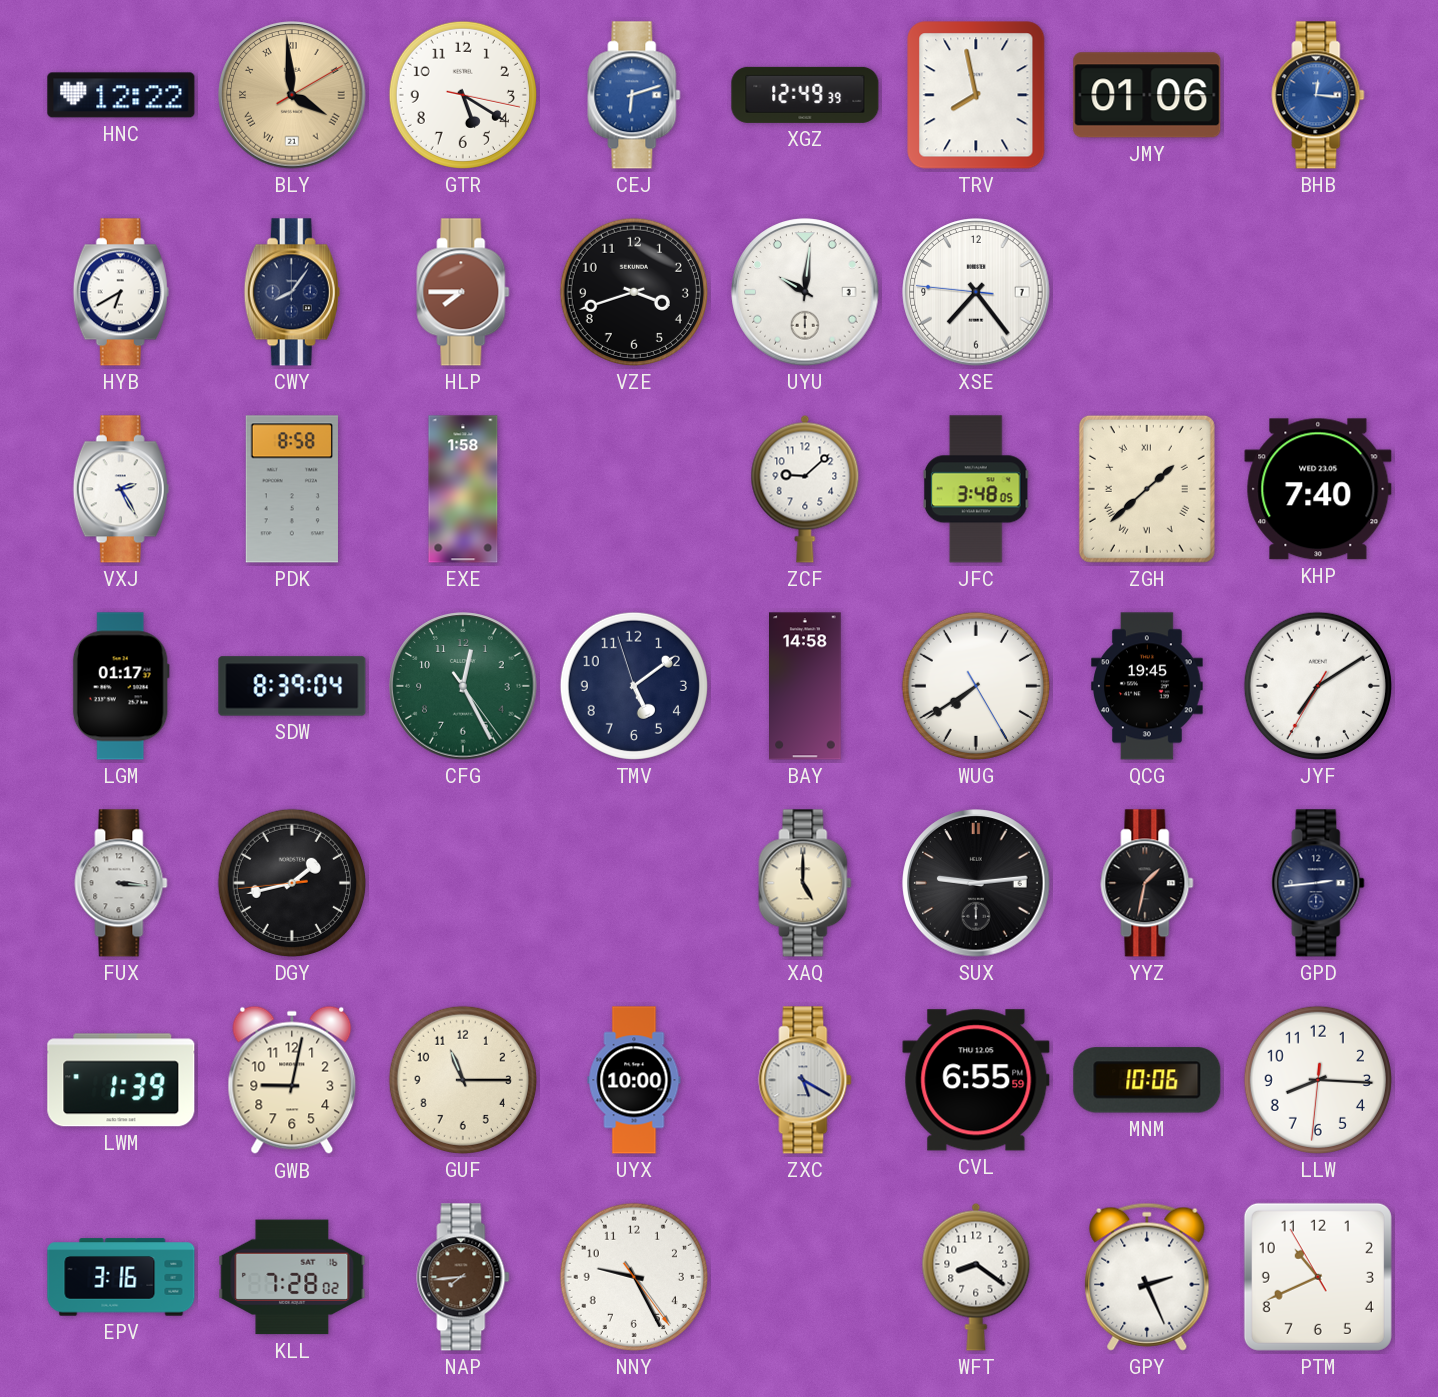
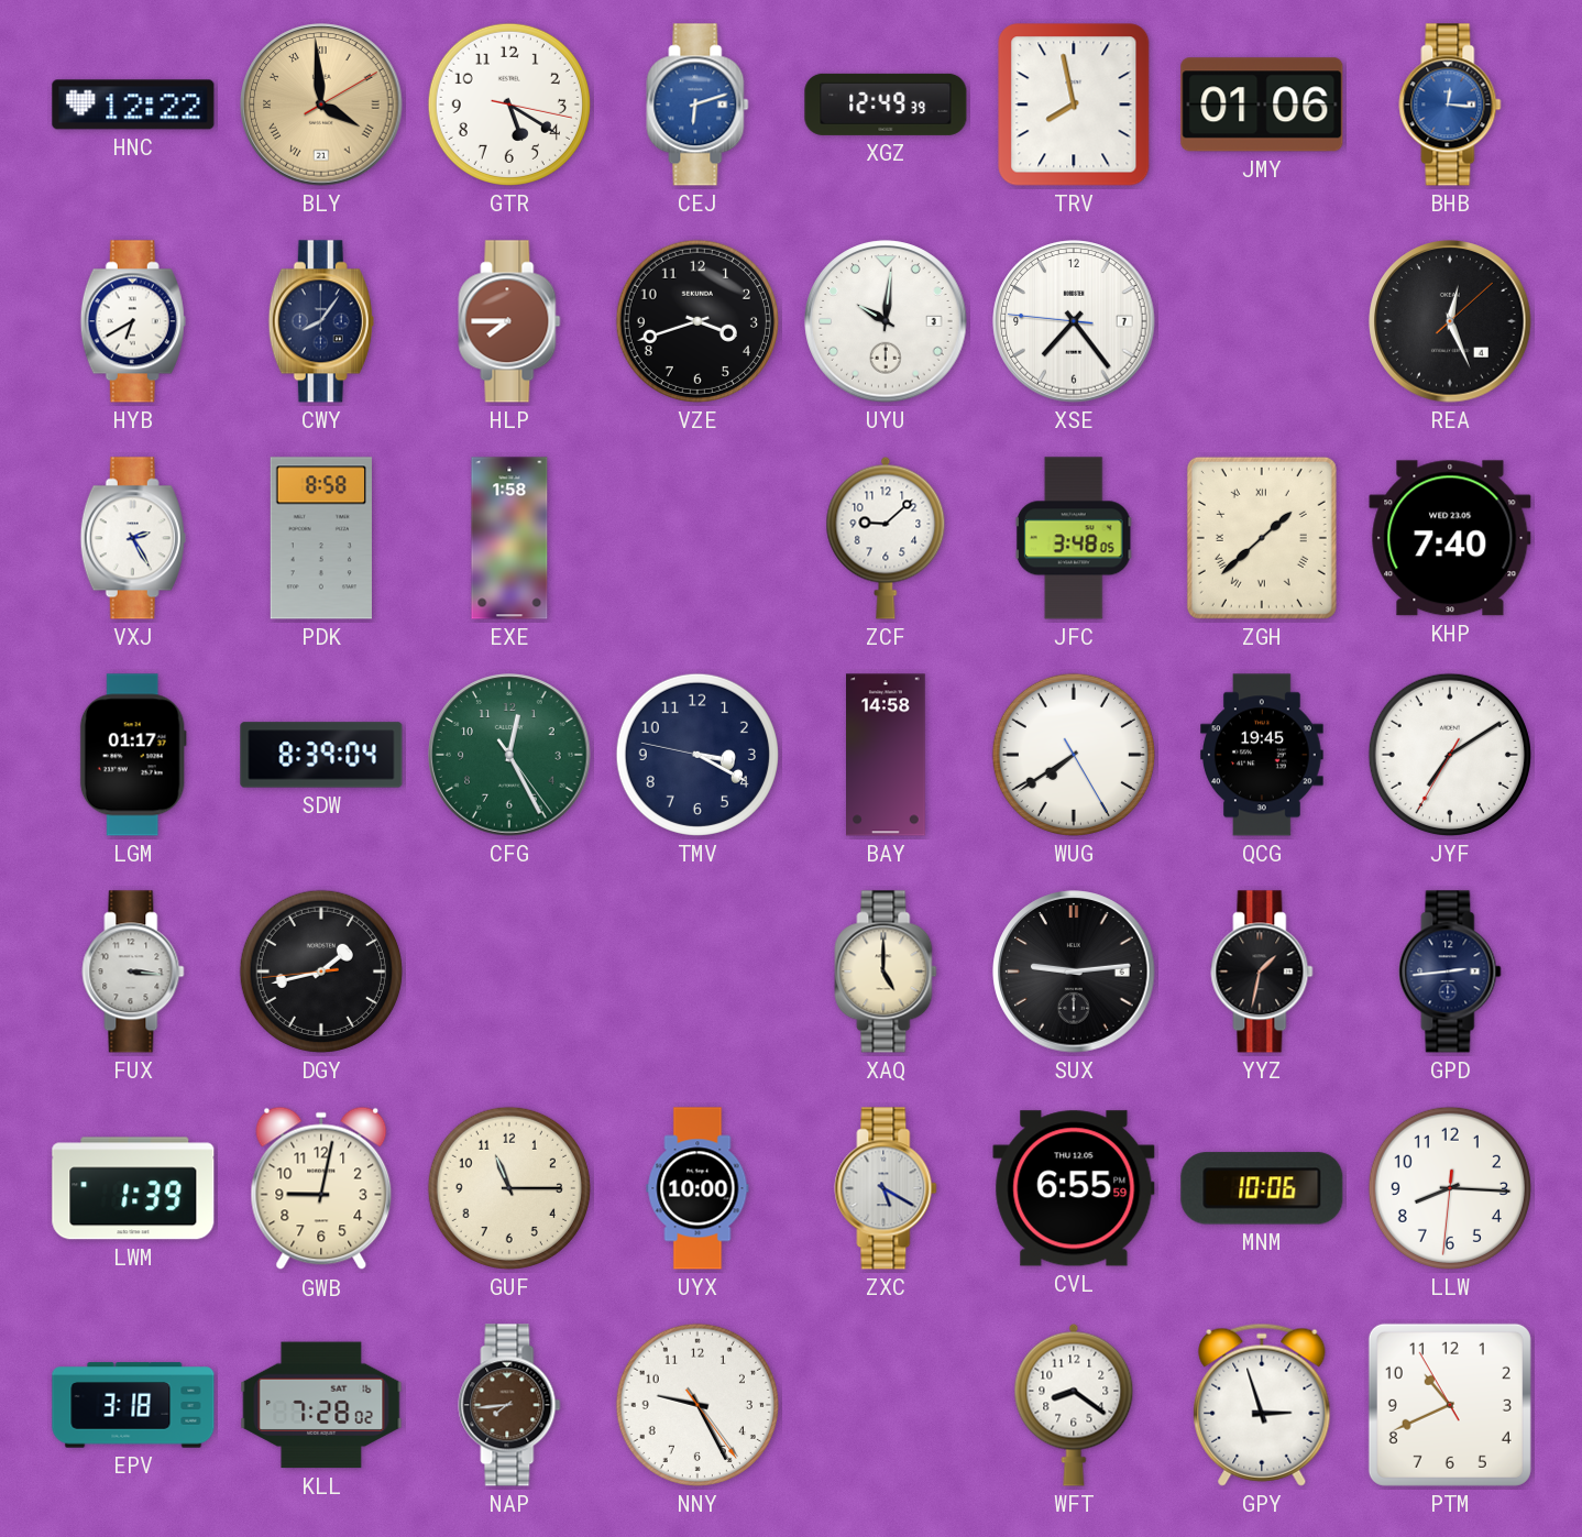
REA: none -> 12:26 (1450, 321)
TMV: 5:08 -> 3:19 (697, 755)
EPV: 3:16 -> 3:18 (133, 1405)
GPY: 2:26 -> 2:57 (1262, 1405)
